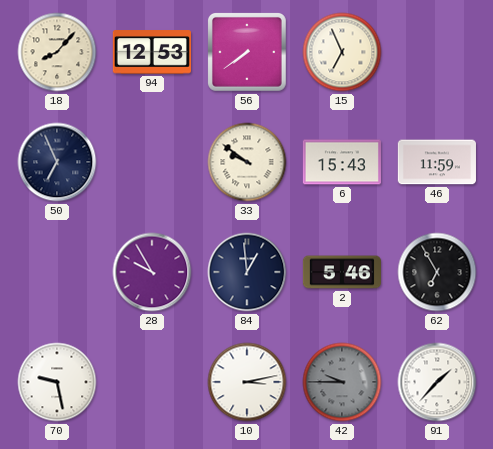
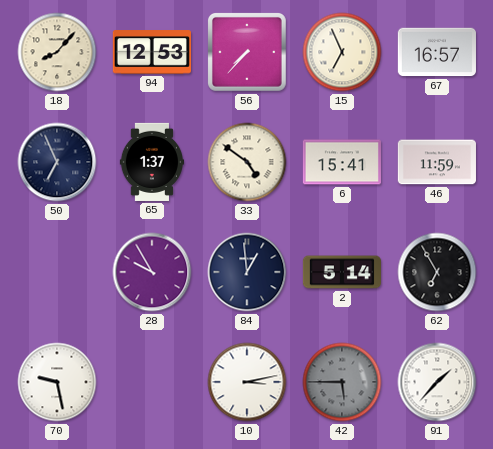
56: 7:39 -> 7:37 (247, 52)
67: none -> 16:57 (437, 52)
65: none -> 1:37 (151, 162)
33: 9:51 -> 4:51 (247, 162)
6: 15:43 -> 15:41 (342, 162)
2: 5:46 -> 5:14 (341, 272)
42: 9:45 -> 5:45 (342, 382)
